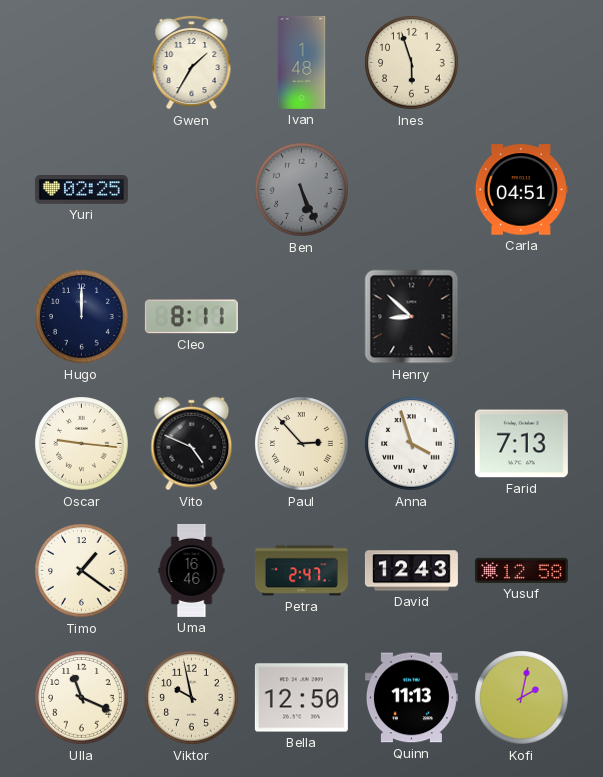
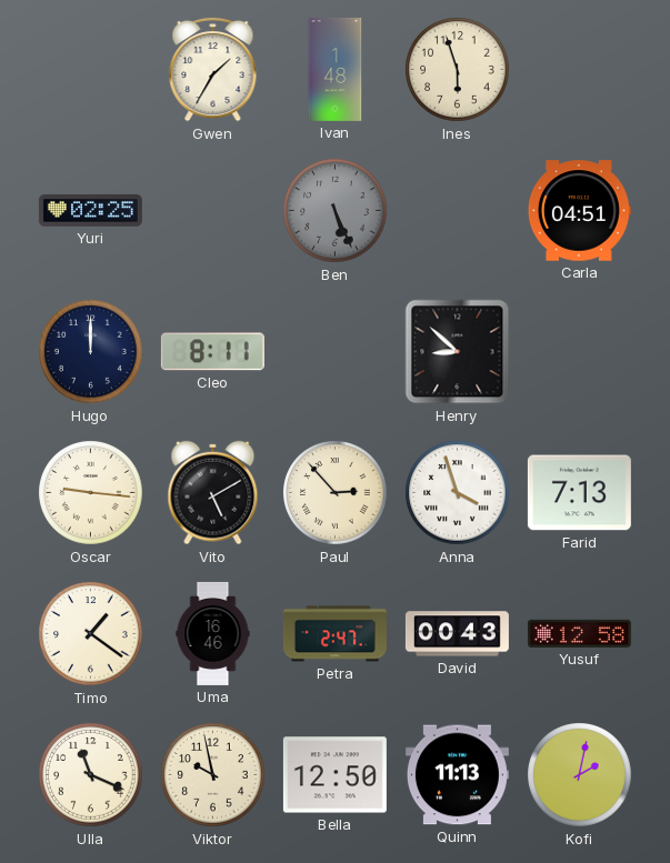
Vito: 4:49 -> 5:10 (213, 493)
David: 12:43 -> 00:43 (457, 634)
